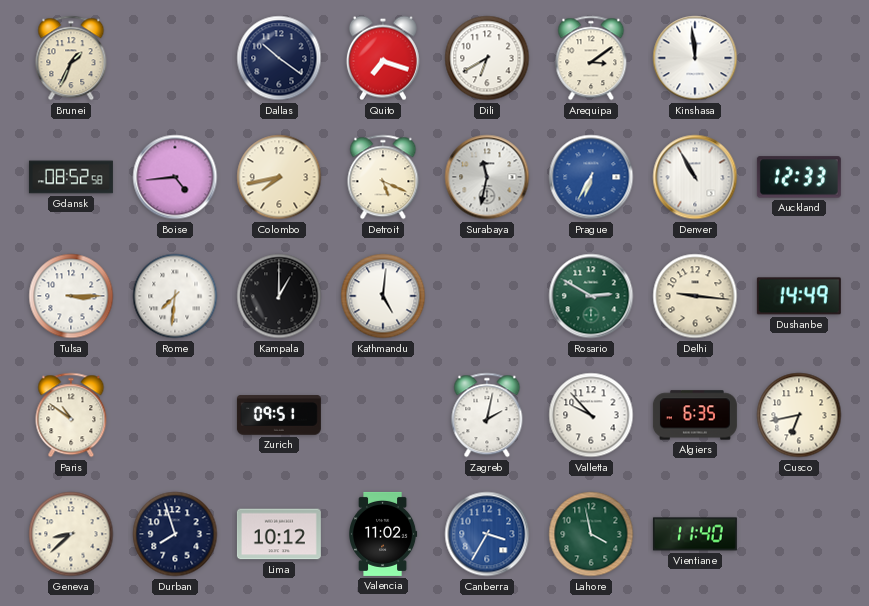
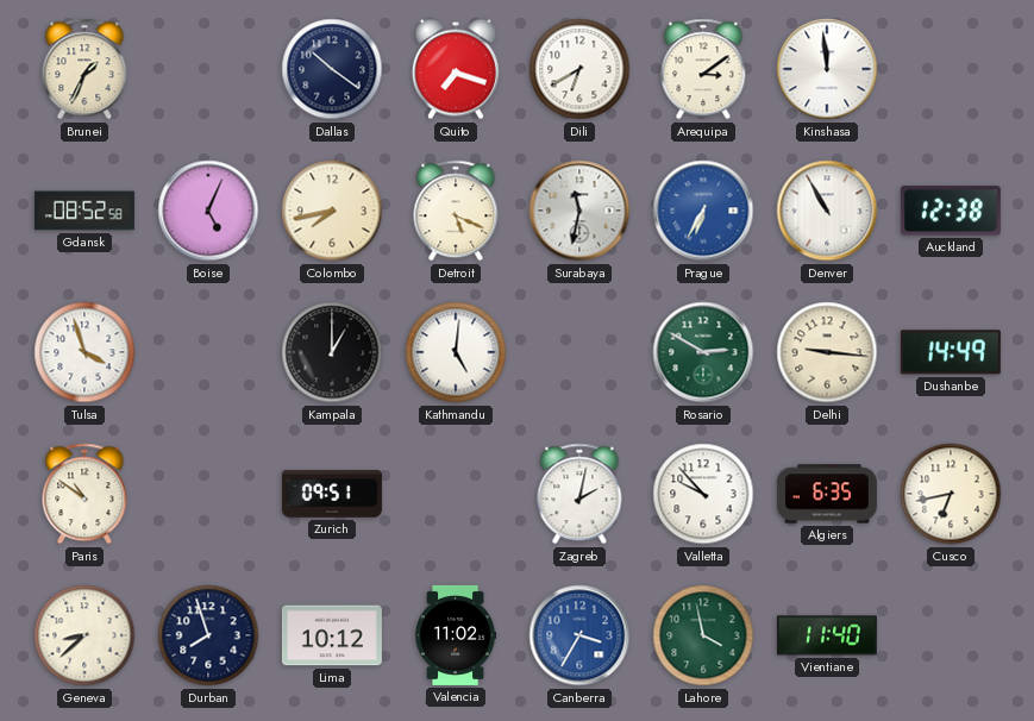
Boise: 4:44 -> 5:04 (208, 211)
Auckland: 12:33 -> 12:38 (951, 211)
Tulsa: 3:15 -> 3:57 (84, 352)
Rome: 7:31 -> none (175, 296)
